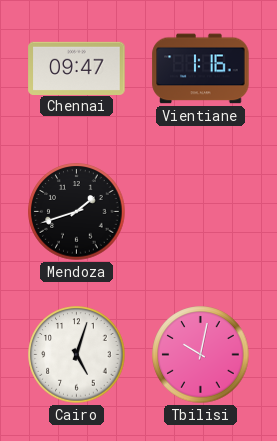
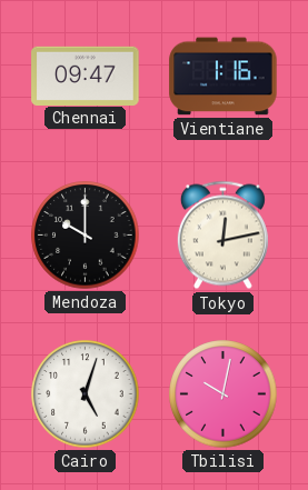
Mendoza: 1:42 -> 10:00 (86, 236)
Tokyo: none -> 12:13 (222, 236)
